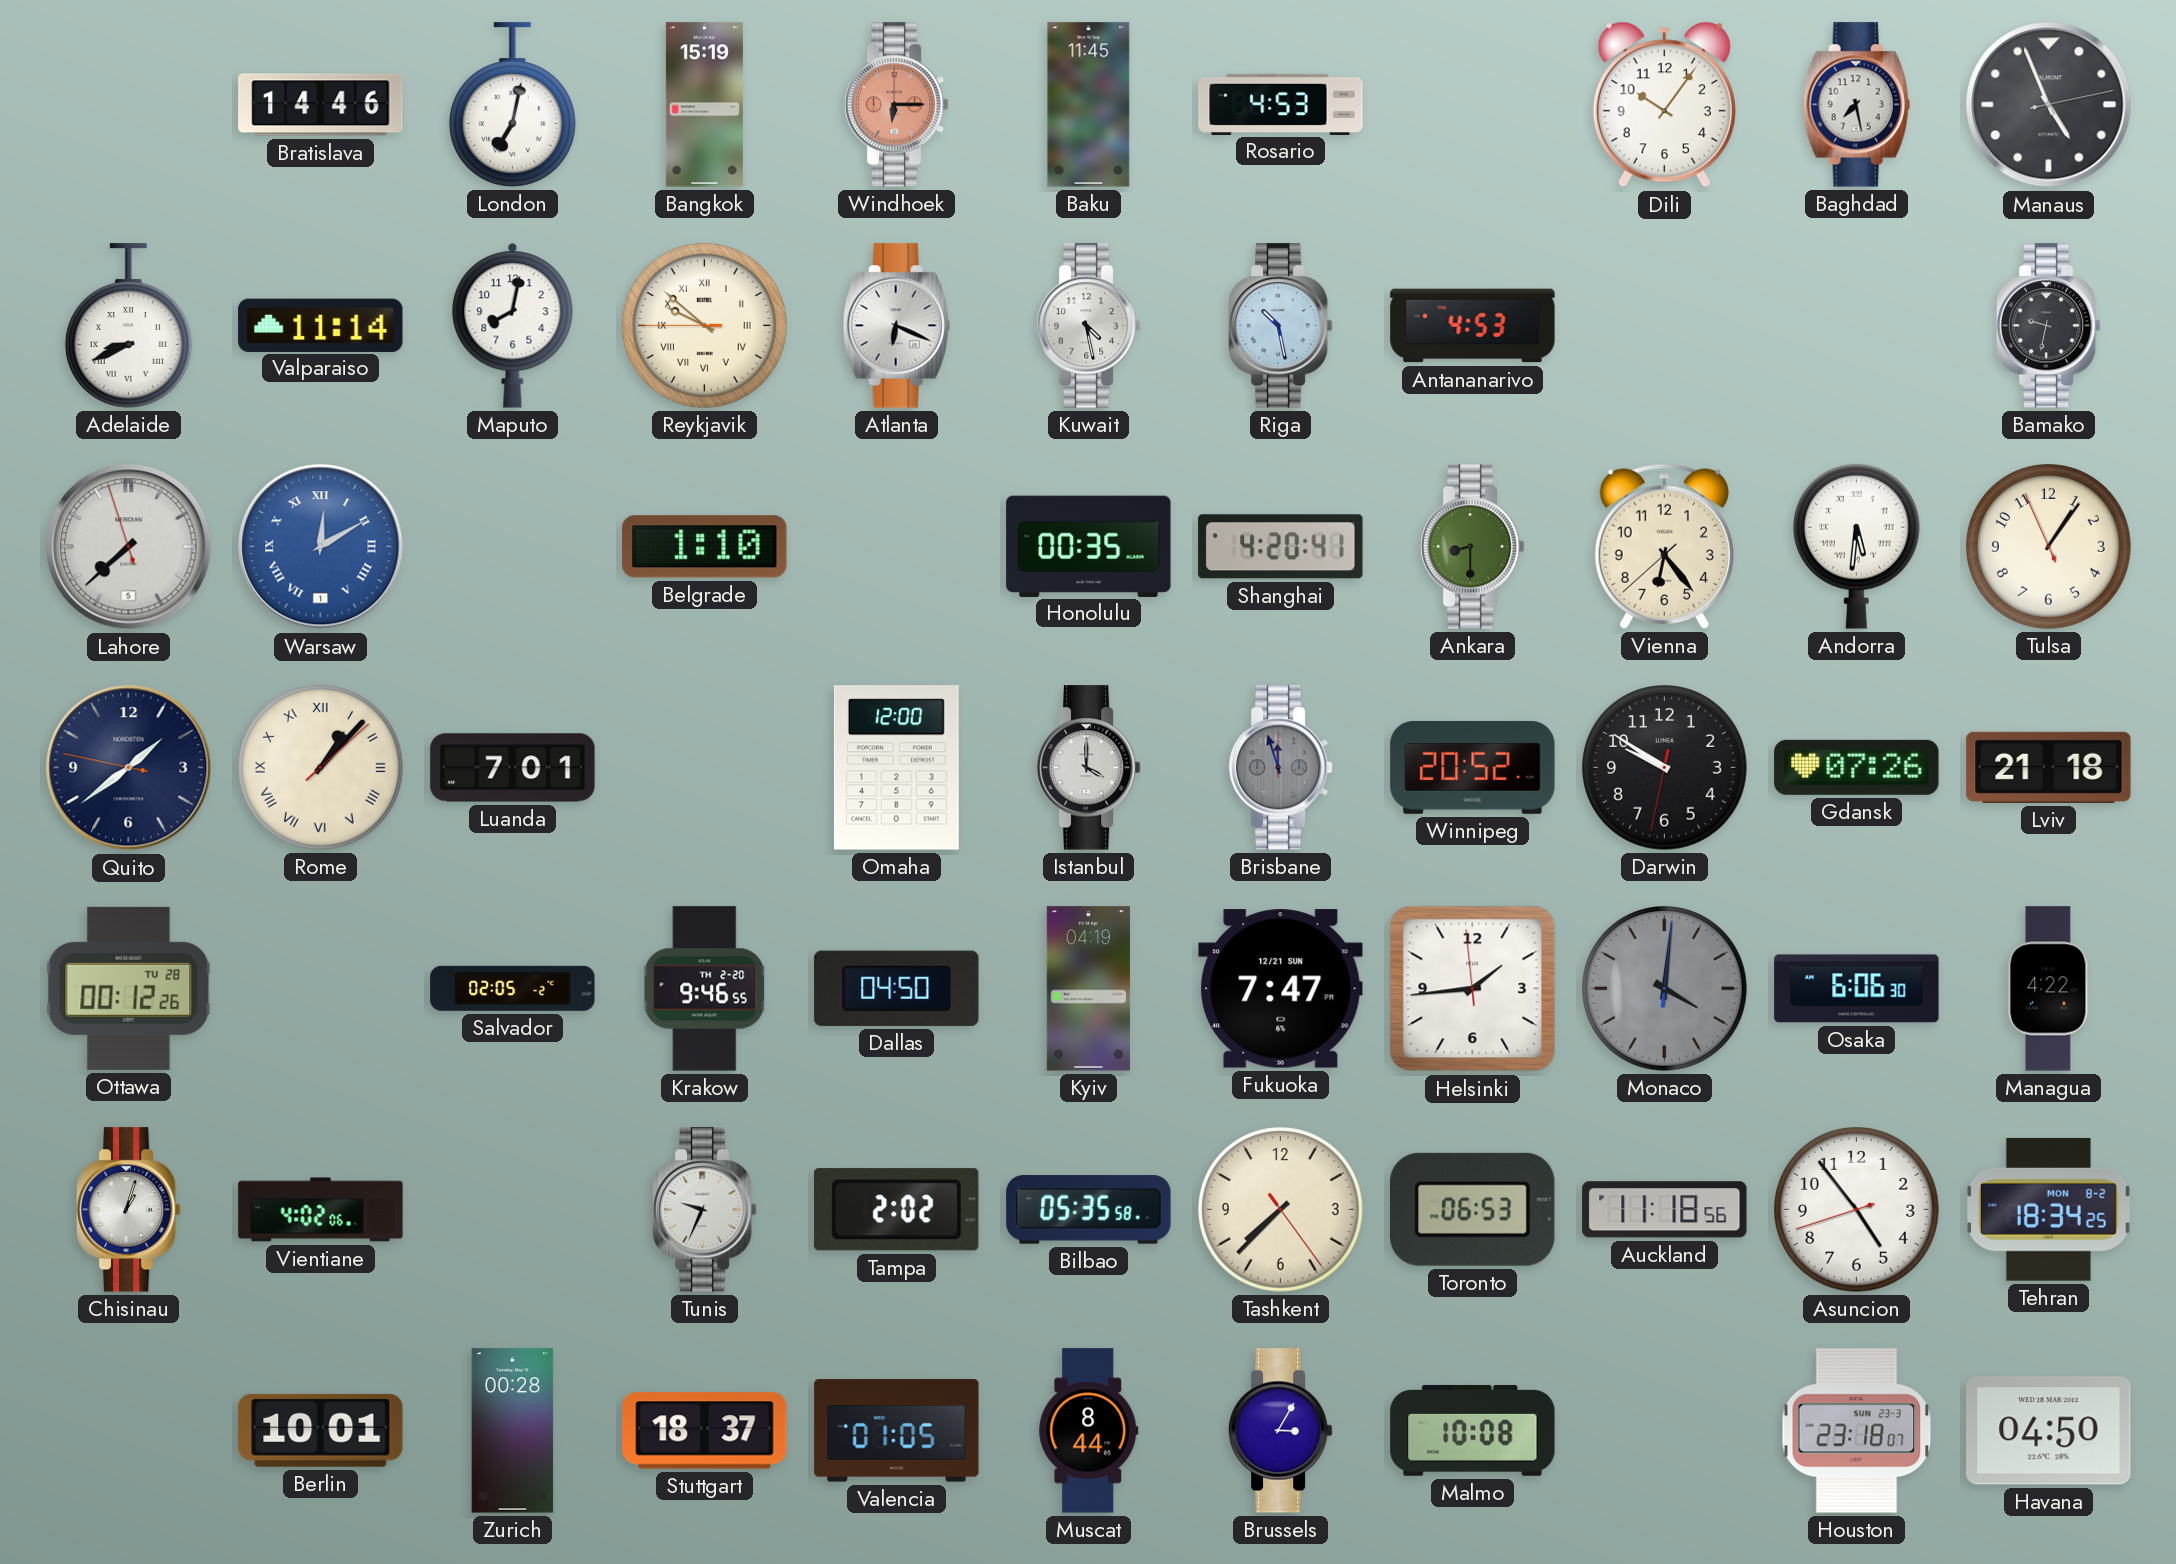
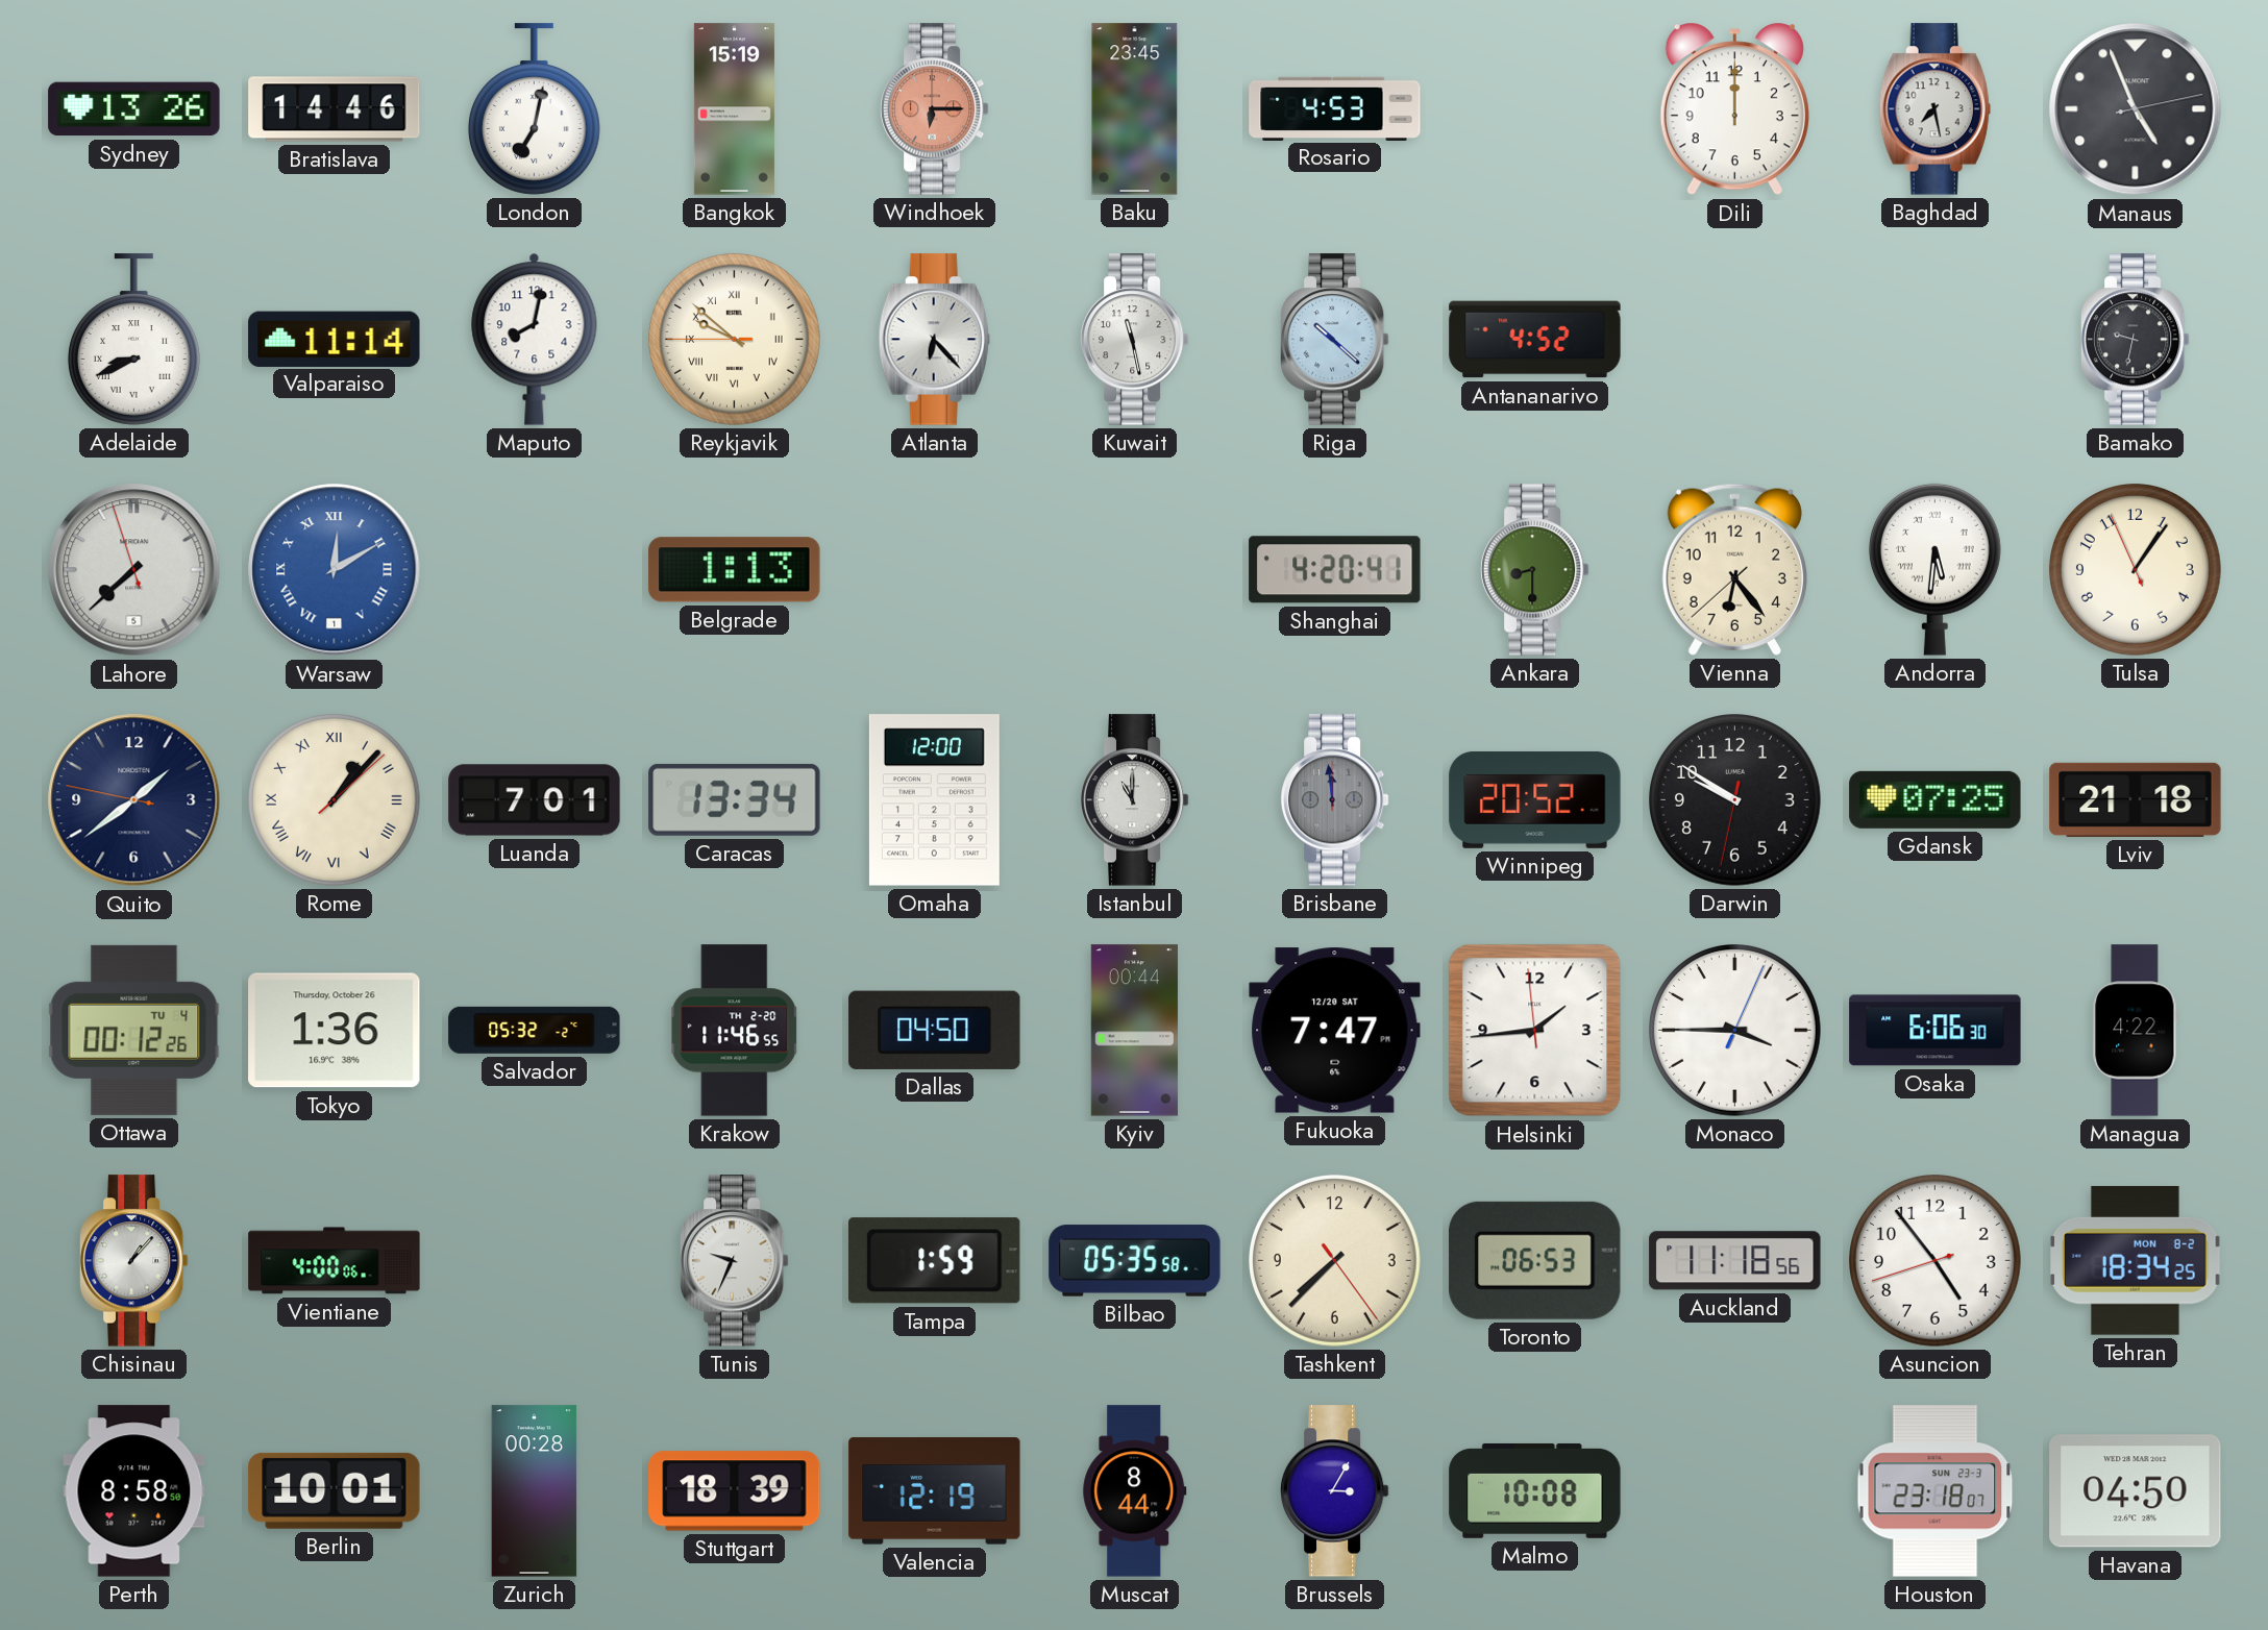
Sydney: none -> 13:26 (134, 109)
Baku: 11:45 -> 23:45 (1135, 109)
Dili: 10:06 -> 12:00 (1734, 109)
Atlanta: 6:19 -> 6:23 (934, 340)
Kuwait: 4:28 -> 11:28 (1134, 340)
Riga: 10:28 -> 10:22 (1334, 340)
Antananarivo: 4:53 -> 4:52 (1535, 340)
Belgrade: 1:10 -> 1:13 (735, 570)
Honolulu: 00:35 -> none (1089, 546)
Caracas: none -> 13:34 (735, 799)
Istanbul: 4:00 -> 11:00 (1134, 800)
Brisbane: 11:57 -> 11:59 (1334, 800)
Gdansk: 07:26 -> 07:25 (1936, 799)
Ottawa date: TU 28 -> TU 4 (134, 1030)
Tokyo: none -> 1:36 (335, 1031)
Salvador: 02:05 -> 05:32 (535, 1030)
Krakow: 9:46 -> 11:46 (735, 1031)
Kyiv: 04:19 -> 00:44 (1134, 1031)
Fukuoka date: 12/21 SUN -> 12/20 SAT (1335, 1031)
Monaco: 4:01 -> 3:45 (1735, 1031)
Monaco dial: grey -> white (1735, 1031)
Chisinau: 1:03 -> 1:07 (133, 1261)
Vientiane: 4:02 -> 4:00 (335, 1261)
Tampa: 2:02 -> 1:59 (935, 1261)
Perth: none -> 8:58 (134, 1491)
Stuttgart: 18:37 -> 18:39 (735, 1491)
Valencia: 01:05 -> 12:19 (935, 1491)
